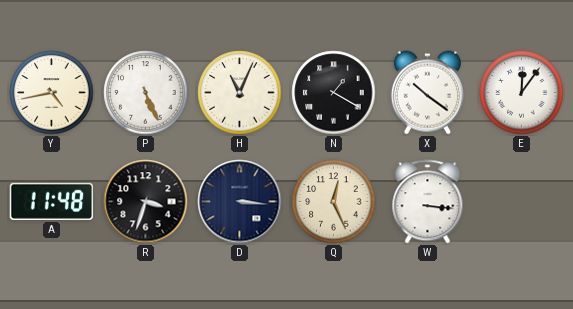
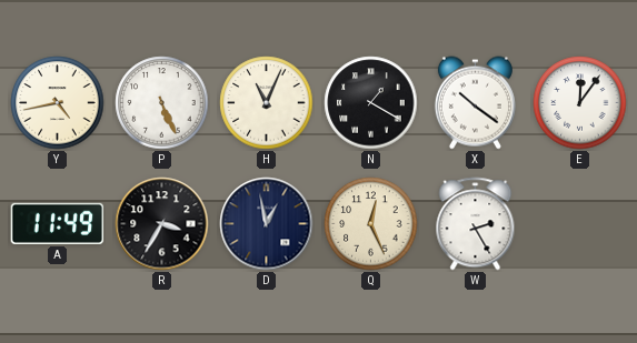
A: 11:48 -> 11:49 (58, 223)
R: 3:33 -> 3:35 (162, 224)
D: 3:16 -> 12:58 (267, 224)
W: 3:16 -> 2:25 (476, 224)
